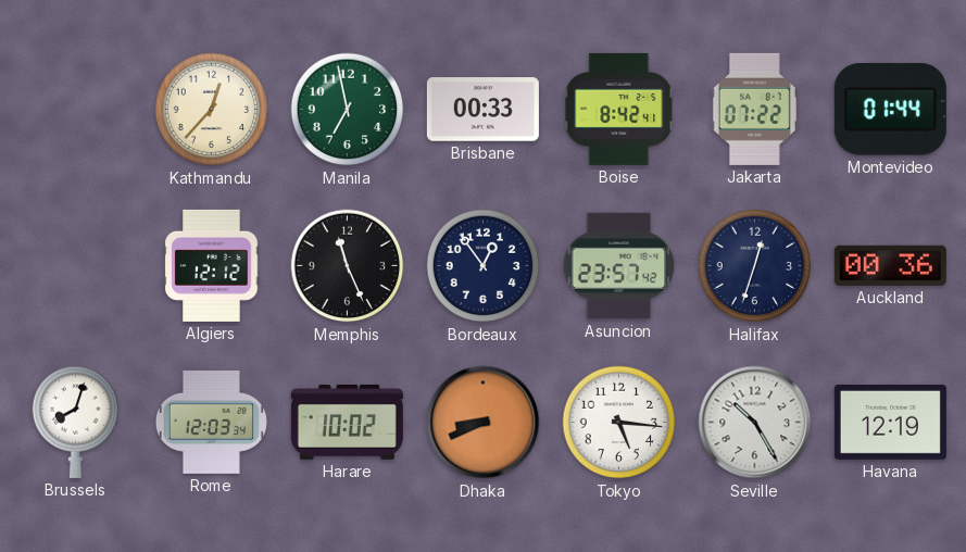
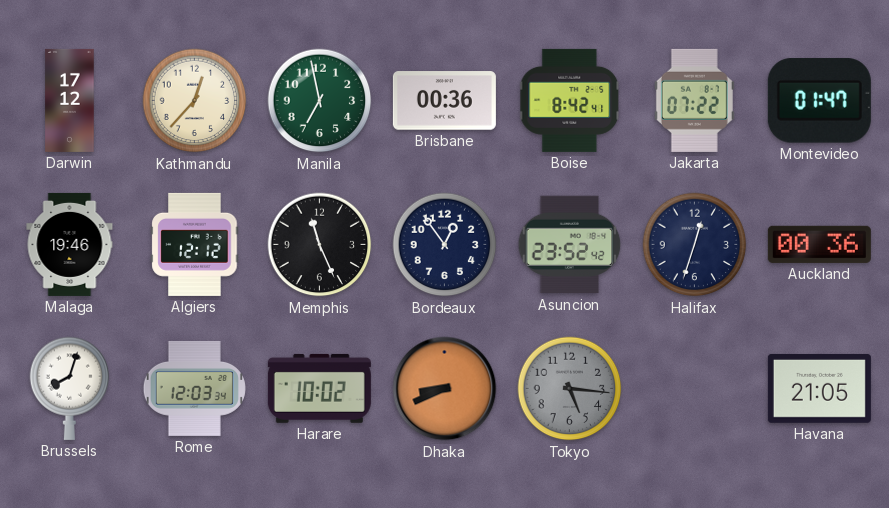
Darwin: none -> 17:12 (70, 100)
Brisbane: 00:33 -> 00:36 (444, 101)
Montevideo: 01:44 -> 01:47 (819, 101)
Malaga: none -> 19:46 (70, 244)
Asuncion: 23:57 -> 23:52 (570, 245)
Tokyo dial: white -> grey (570, 389)
Seville: 10:25 -> none (755, 423)
Havana: 12:19 -> 21:05 (819, 388)
